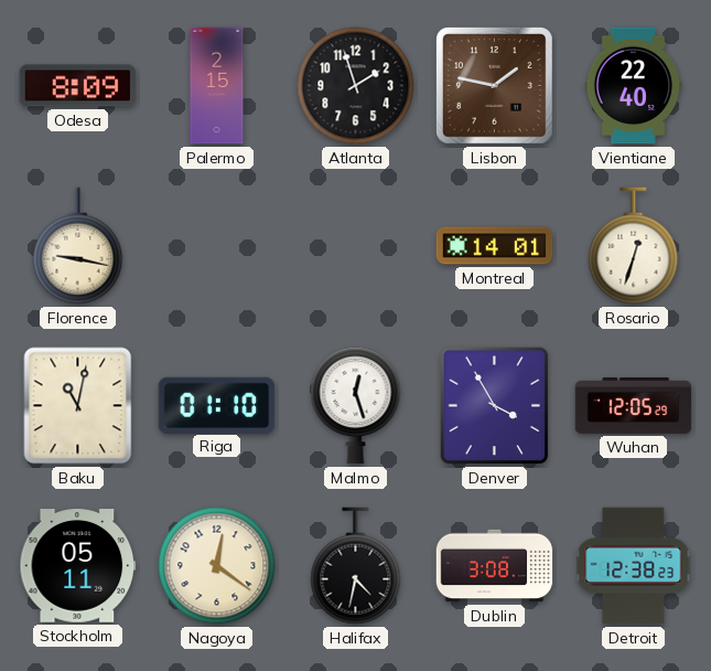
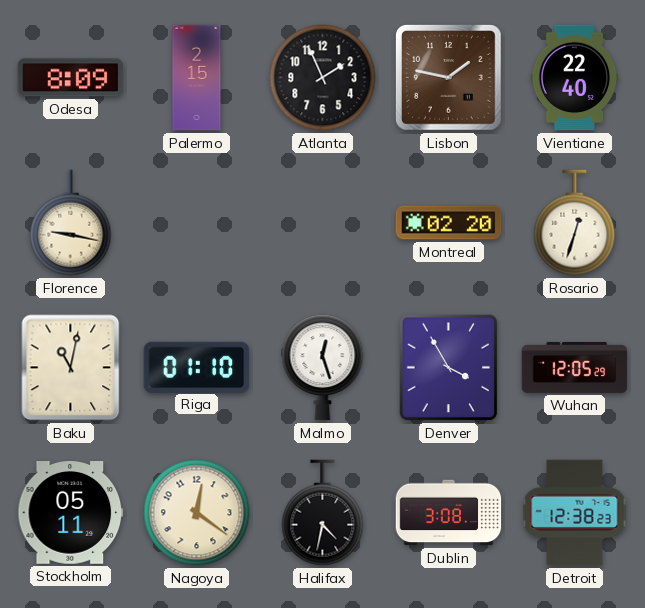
Atlanta: 1:57 -> 1:56 (323, 78)
Montreal: 14:01 -> 02:20 (449, 223)
